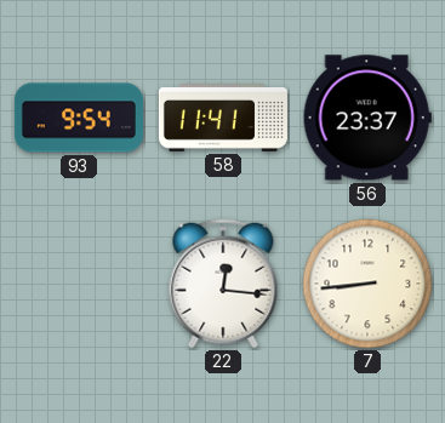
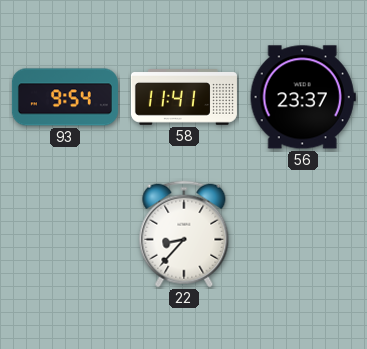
22: 12:16 -> 8:37 (184, 234)
7: 8:44 -> none (367, 284)
